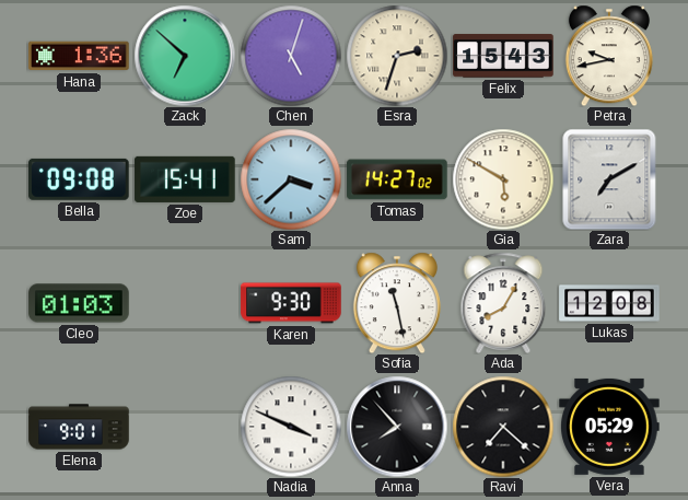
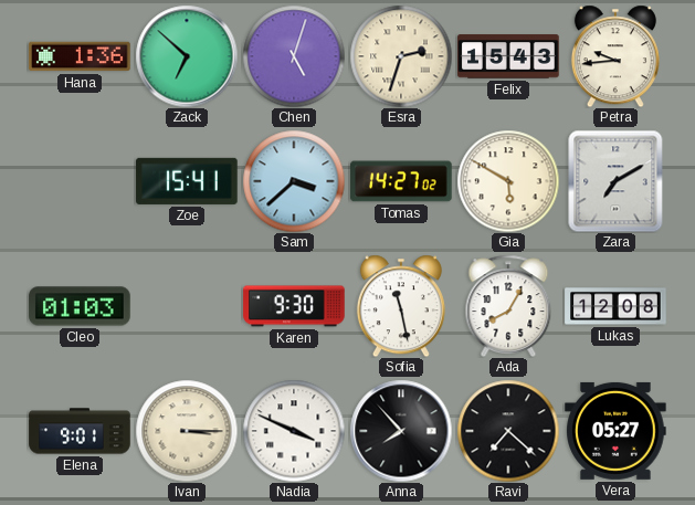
Petra: 9:43 -> 9:44 (615, 56)
Bella: 09:08 -> none (80, 179)
Ivan: none -> 3:15 (187, 431)
Vera: 05:29 -> 05:27 (615, 431)
